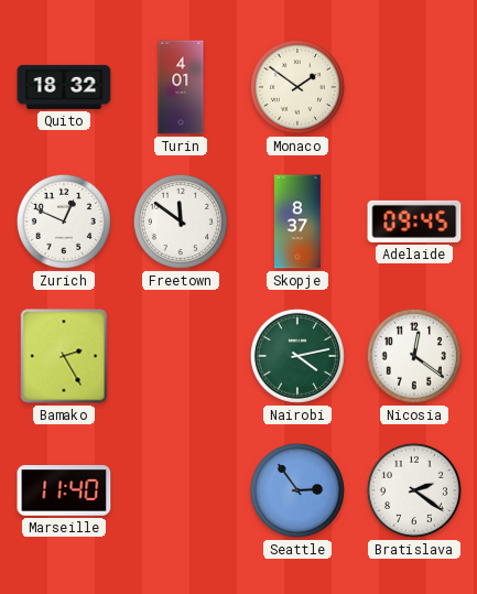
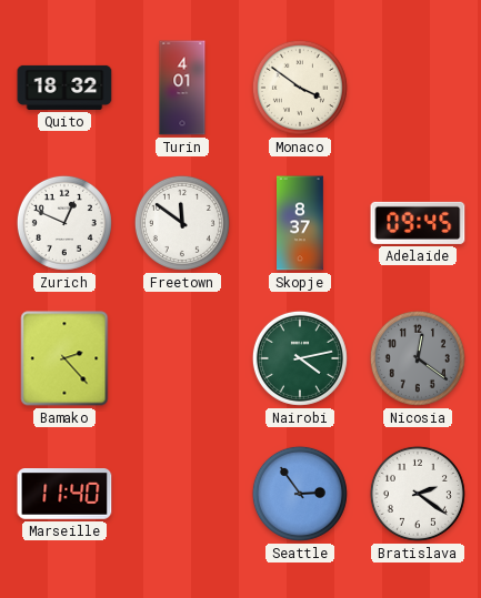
Monaco: 1:51 -> 3:51 (300, 88)
Bamako: 2:25 -> 2:23 (64, 358)
Nicosia dial: white -> grey (418, 358)
